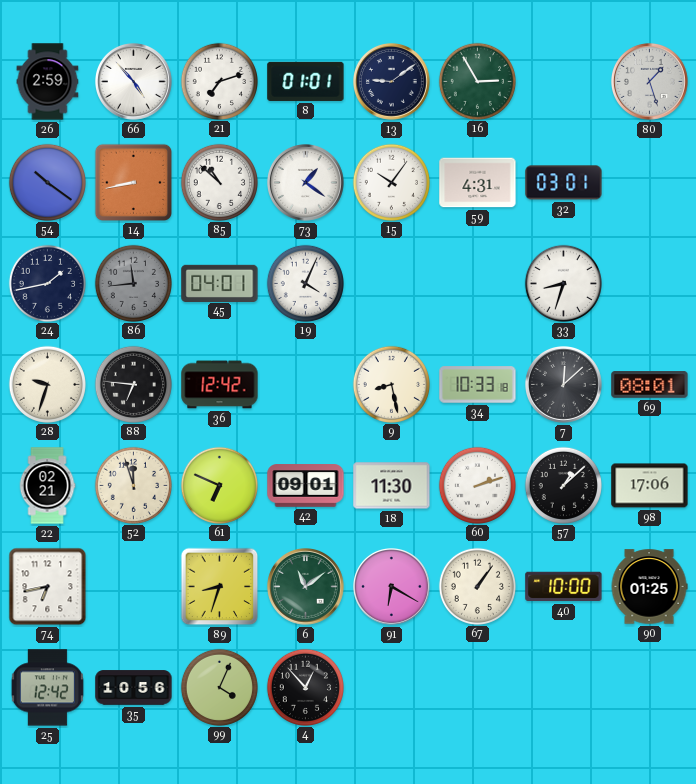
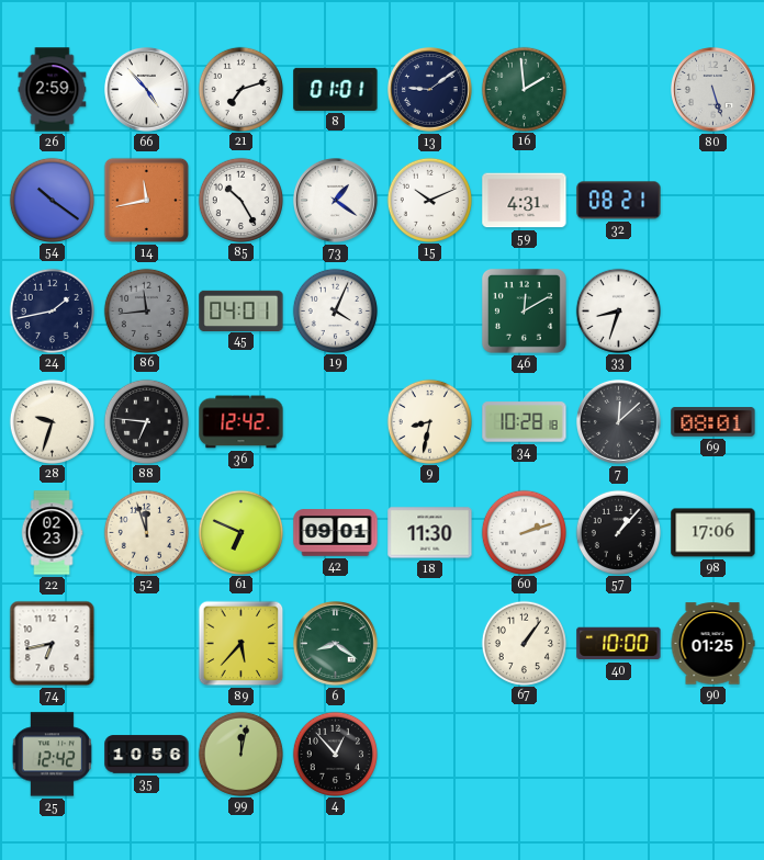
16: 2:55 -> 1:59 (524, 89)
80: 1:27 -> 5:27 (714, 90)
14: 8:43 -> 11:43 (147, 201)
85: 10:52 -> 10:25 (240, 200)
15: 10:06 -> 10:11 (429, 200)
32: 03:01 -> 08:21 (619, 201)
46: none -> 12:10 (524, 310)
9: 8:28 -> 8:32 (429, 421)
34: 10:33 -> 10:28 (525, 422)
22: 02:21 -> 02:23 (52, 533)
57: 1:08 -> 1:07 (618, 532)
89: 8:33 -> 5:37 (241, 644)
6: 11:09 -> 8:21 (336, 644)
91: 6:20 -> none (392, 587)
99: 4:04 -> 12:02 (240, 754)
